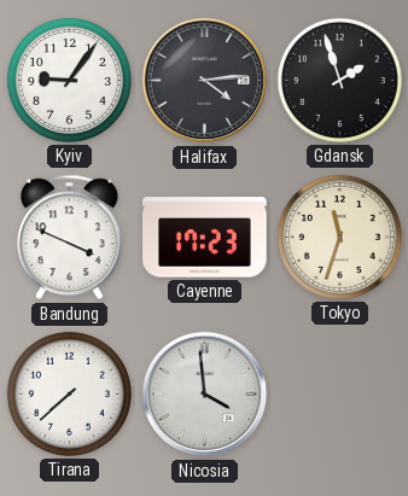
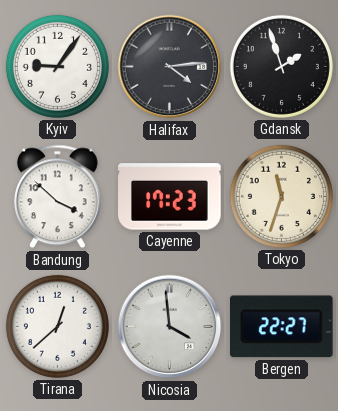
Bandung: 3:49 -> 3:52 (57, 197)
Tirana: 7:38 -> 12:38 (57, 326)
Bergen: none -> 22:27 (281, 327)
